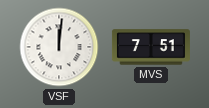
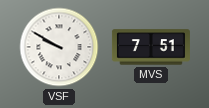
VSF: 12:01 -> 9:50 (59, 47)
